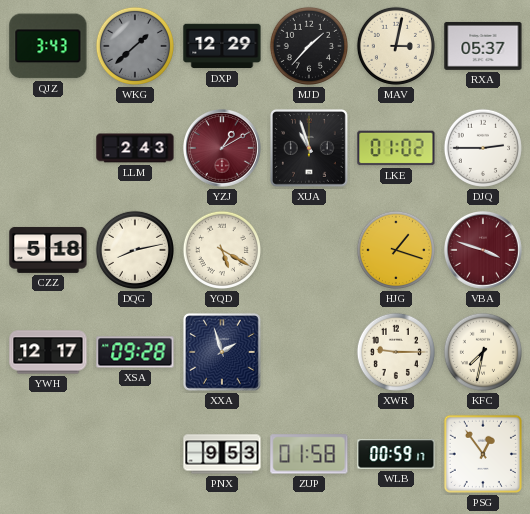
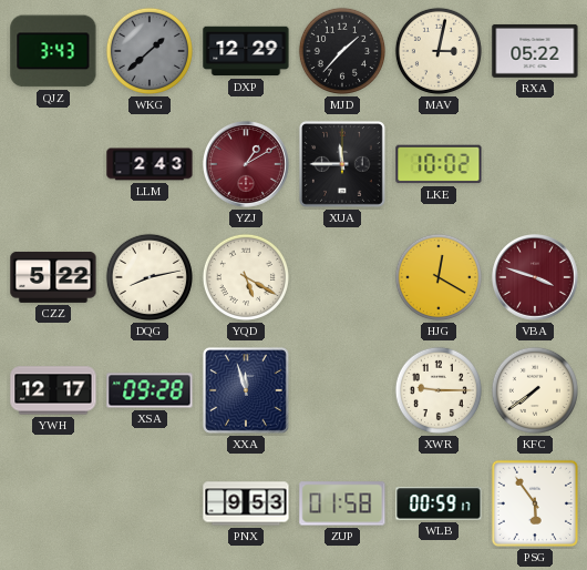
RXA: 05:37 -> 05:22 (535, 51)
XUA: 10:57 -> 11:45 (342, 164)
LKE: 01:02 -> 10:02 (439, 164)
DJQ: 2:45 -> none (483, 148)
CZZ: 5:18 -> 5:22 (53, 277)
HJG: 1:18 -> 12:20 (439, 277)
XXA: 1:57 -> 11:57 (246, 390)
KFC: 7:32 -> 7:39 (535, 390)
PSG: 12:54 -> 5:54 (535, 503)
